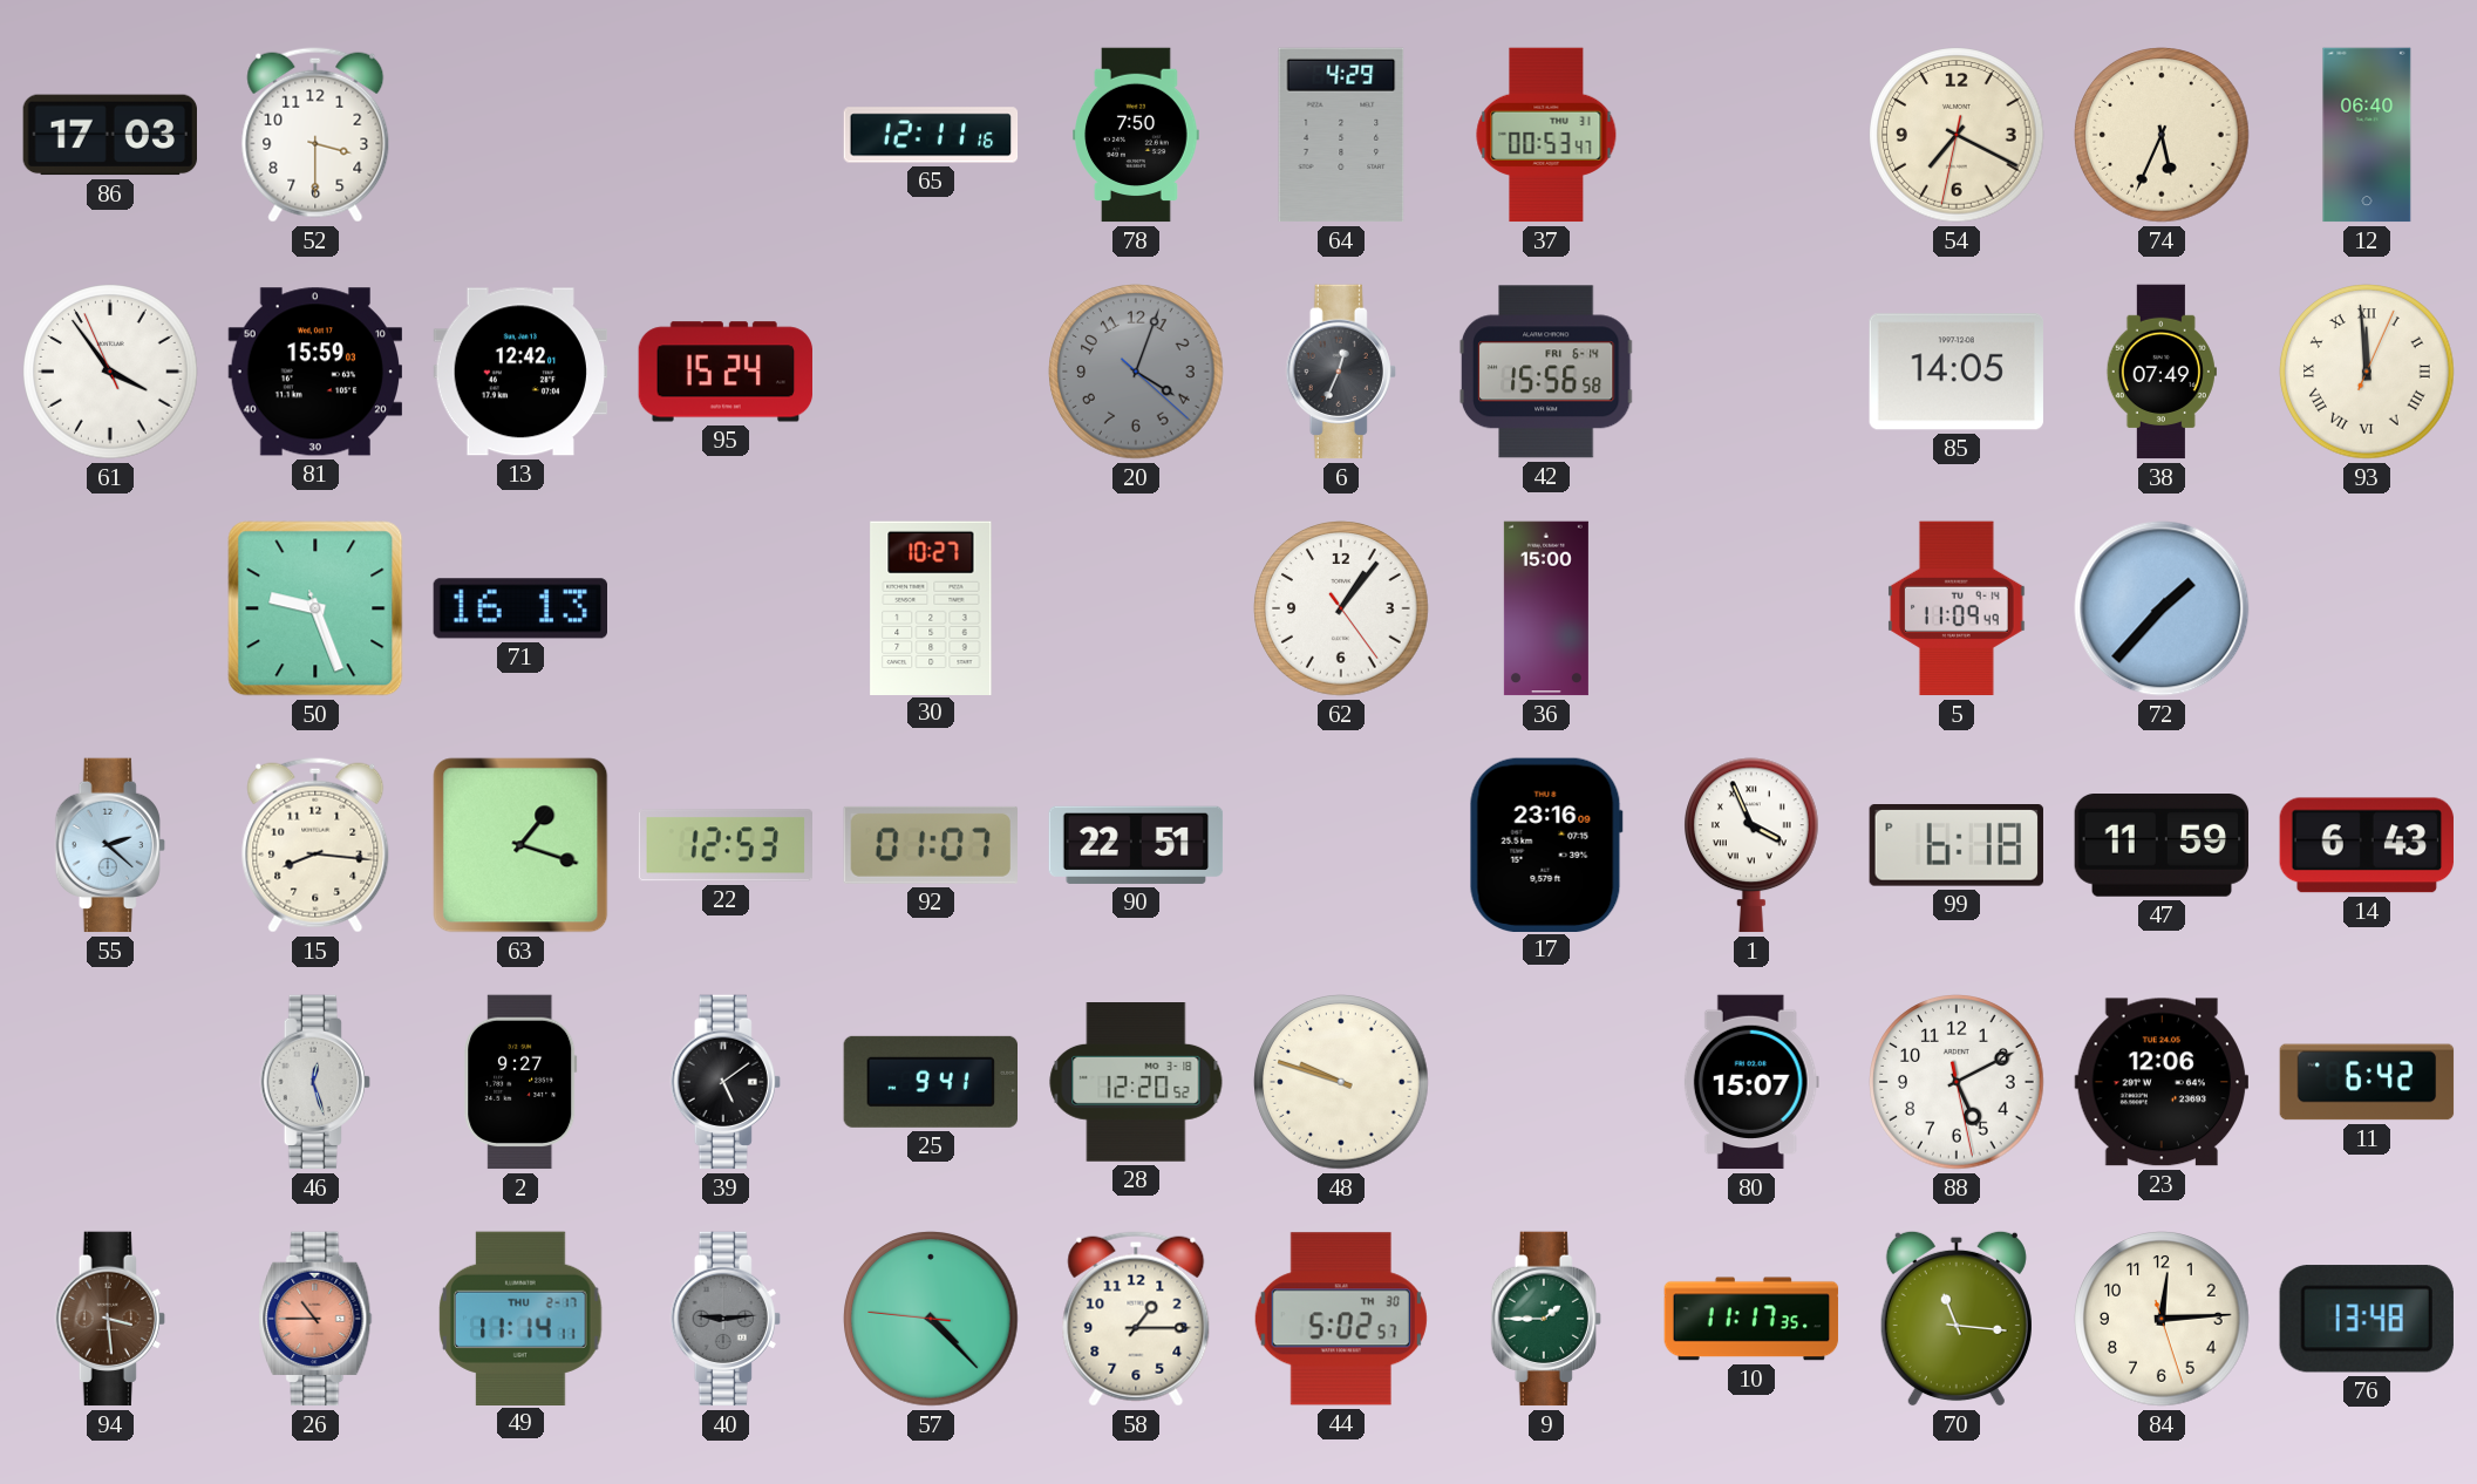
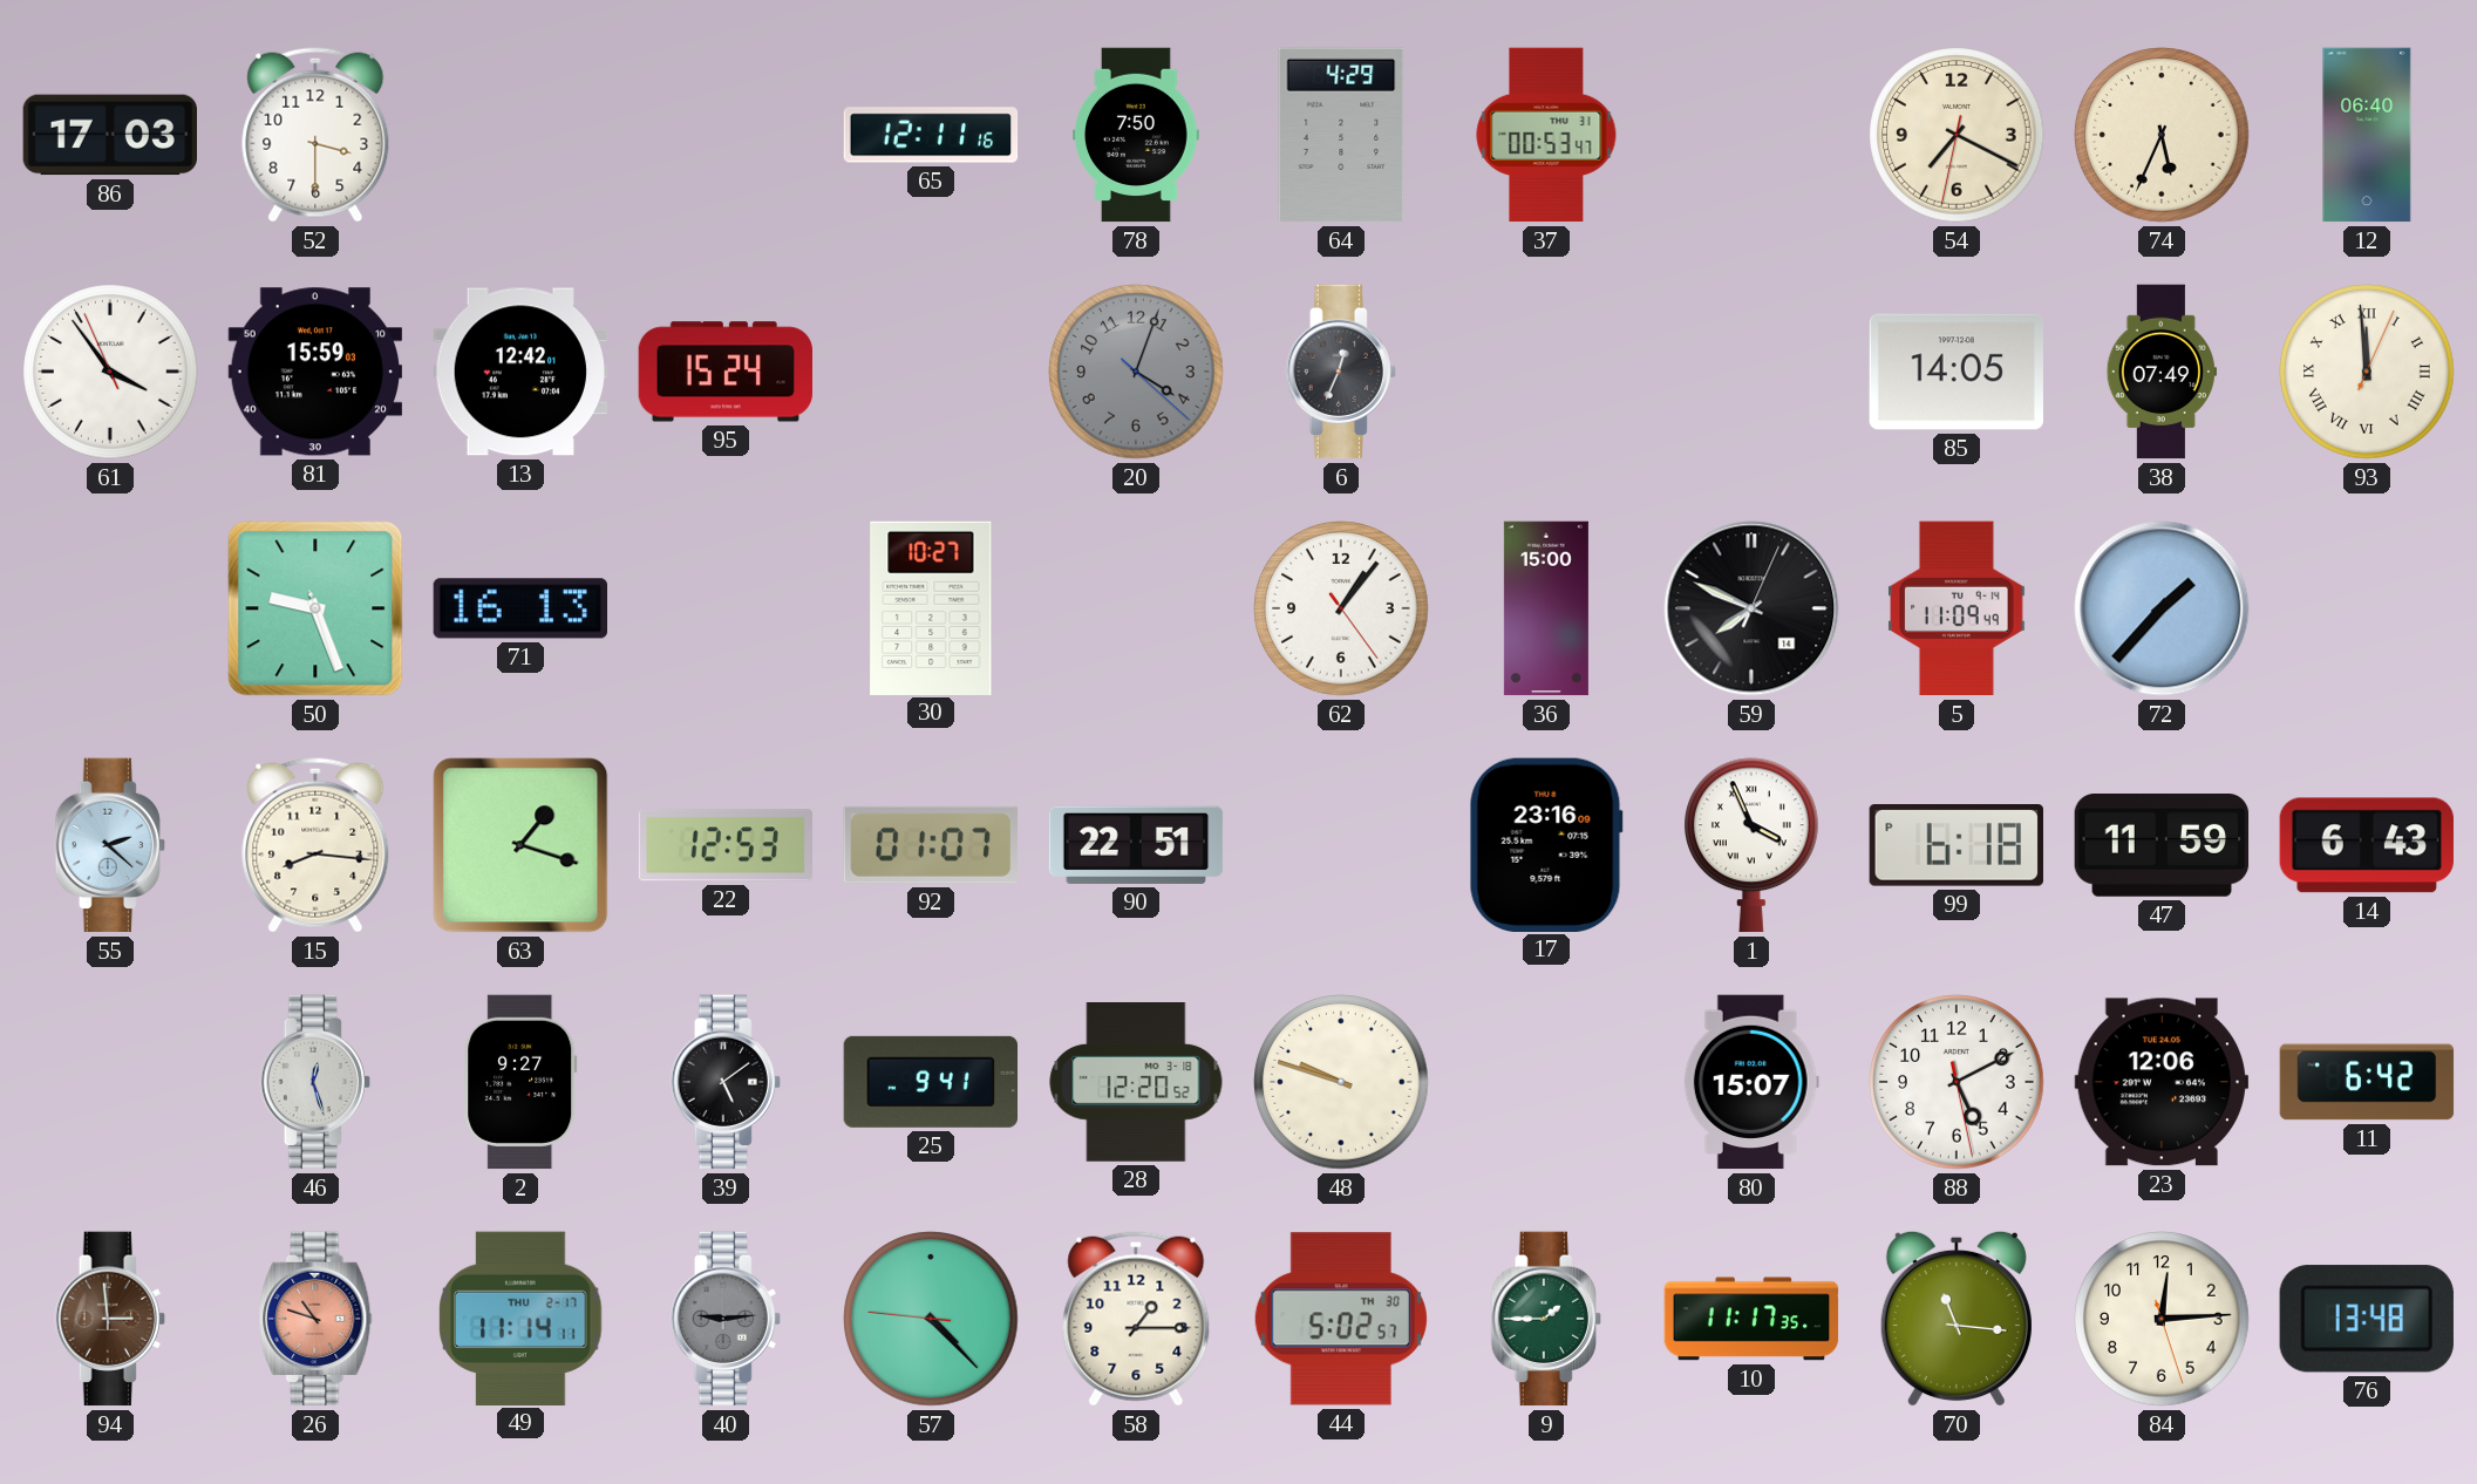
42: 15:56 -> none (1546, 372)
59: none -> 7:49 (1751, 608)
94: 3:29 -> 2:59 (110, 1319)
26: 10:45 -> 10:48 (315, 1319)
